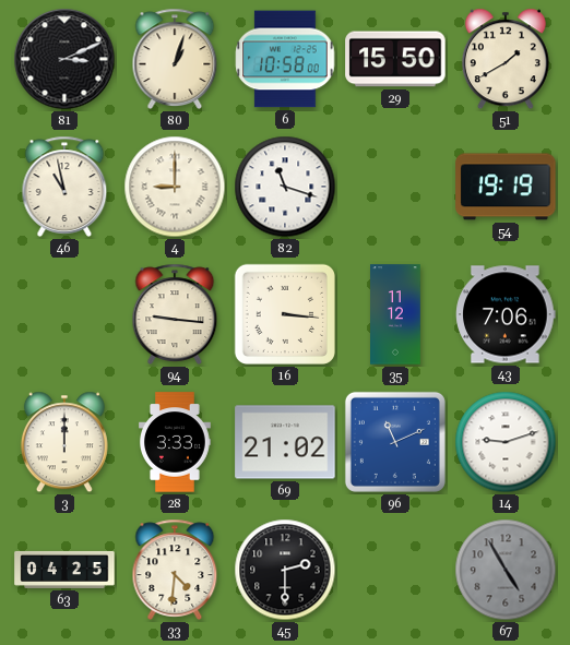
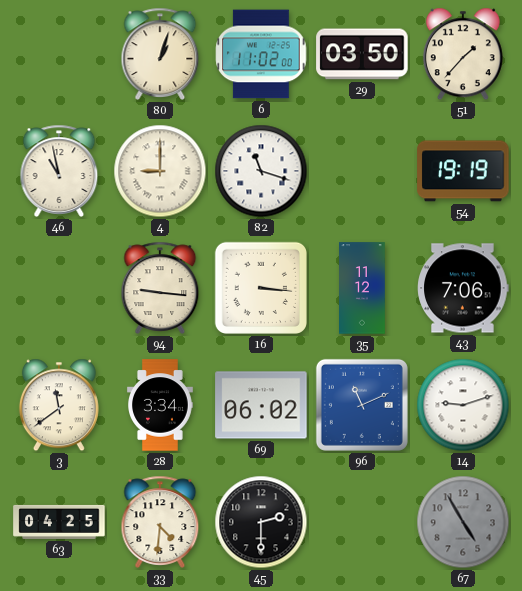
81: 3:11 -> none (64, 59)
6: 10:58 -> 11:02 (261, 54)
29: 15:50 -> 03:50 (362, 54)
51: 1:40 -> 1:37 (463, 54)
3: 12:00 -> 11:39 (59, 405)
28: 3:33 -> 3:34 (161, 405)
69: 21:02 -> 06:02 (261, 405)
